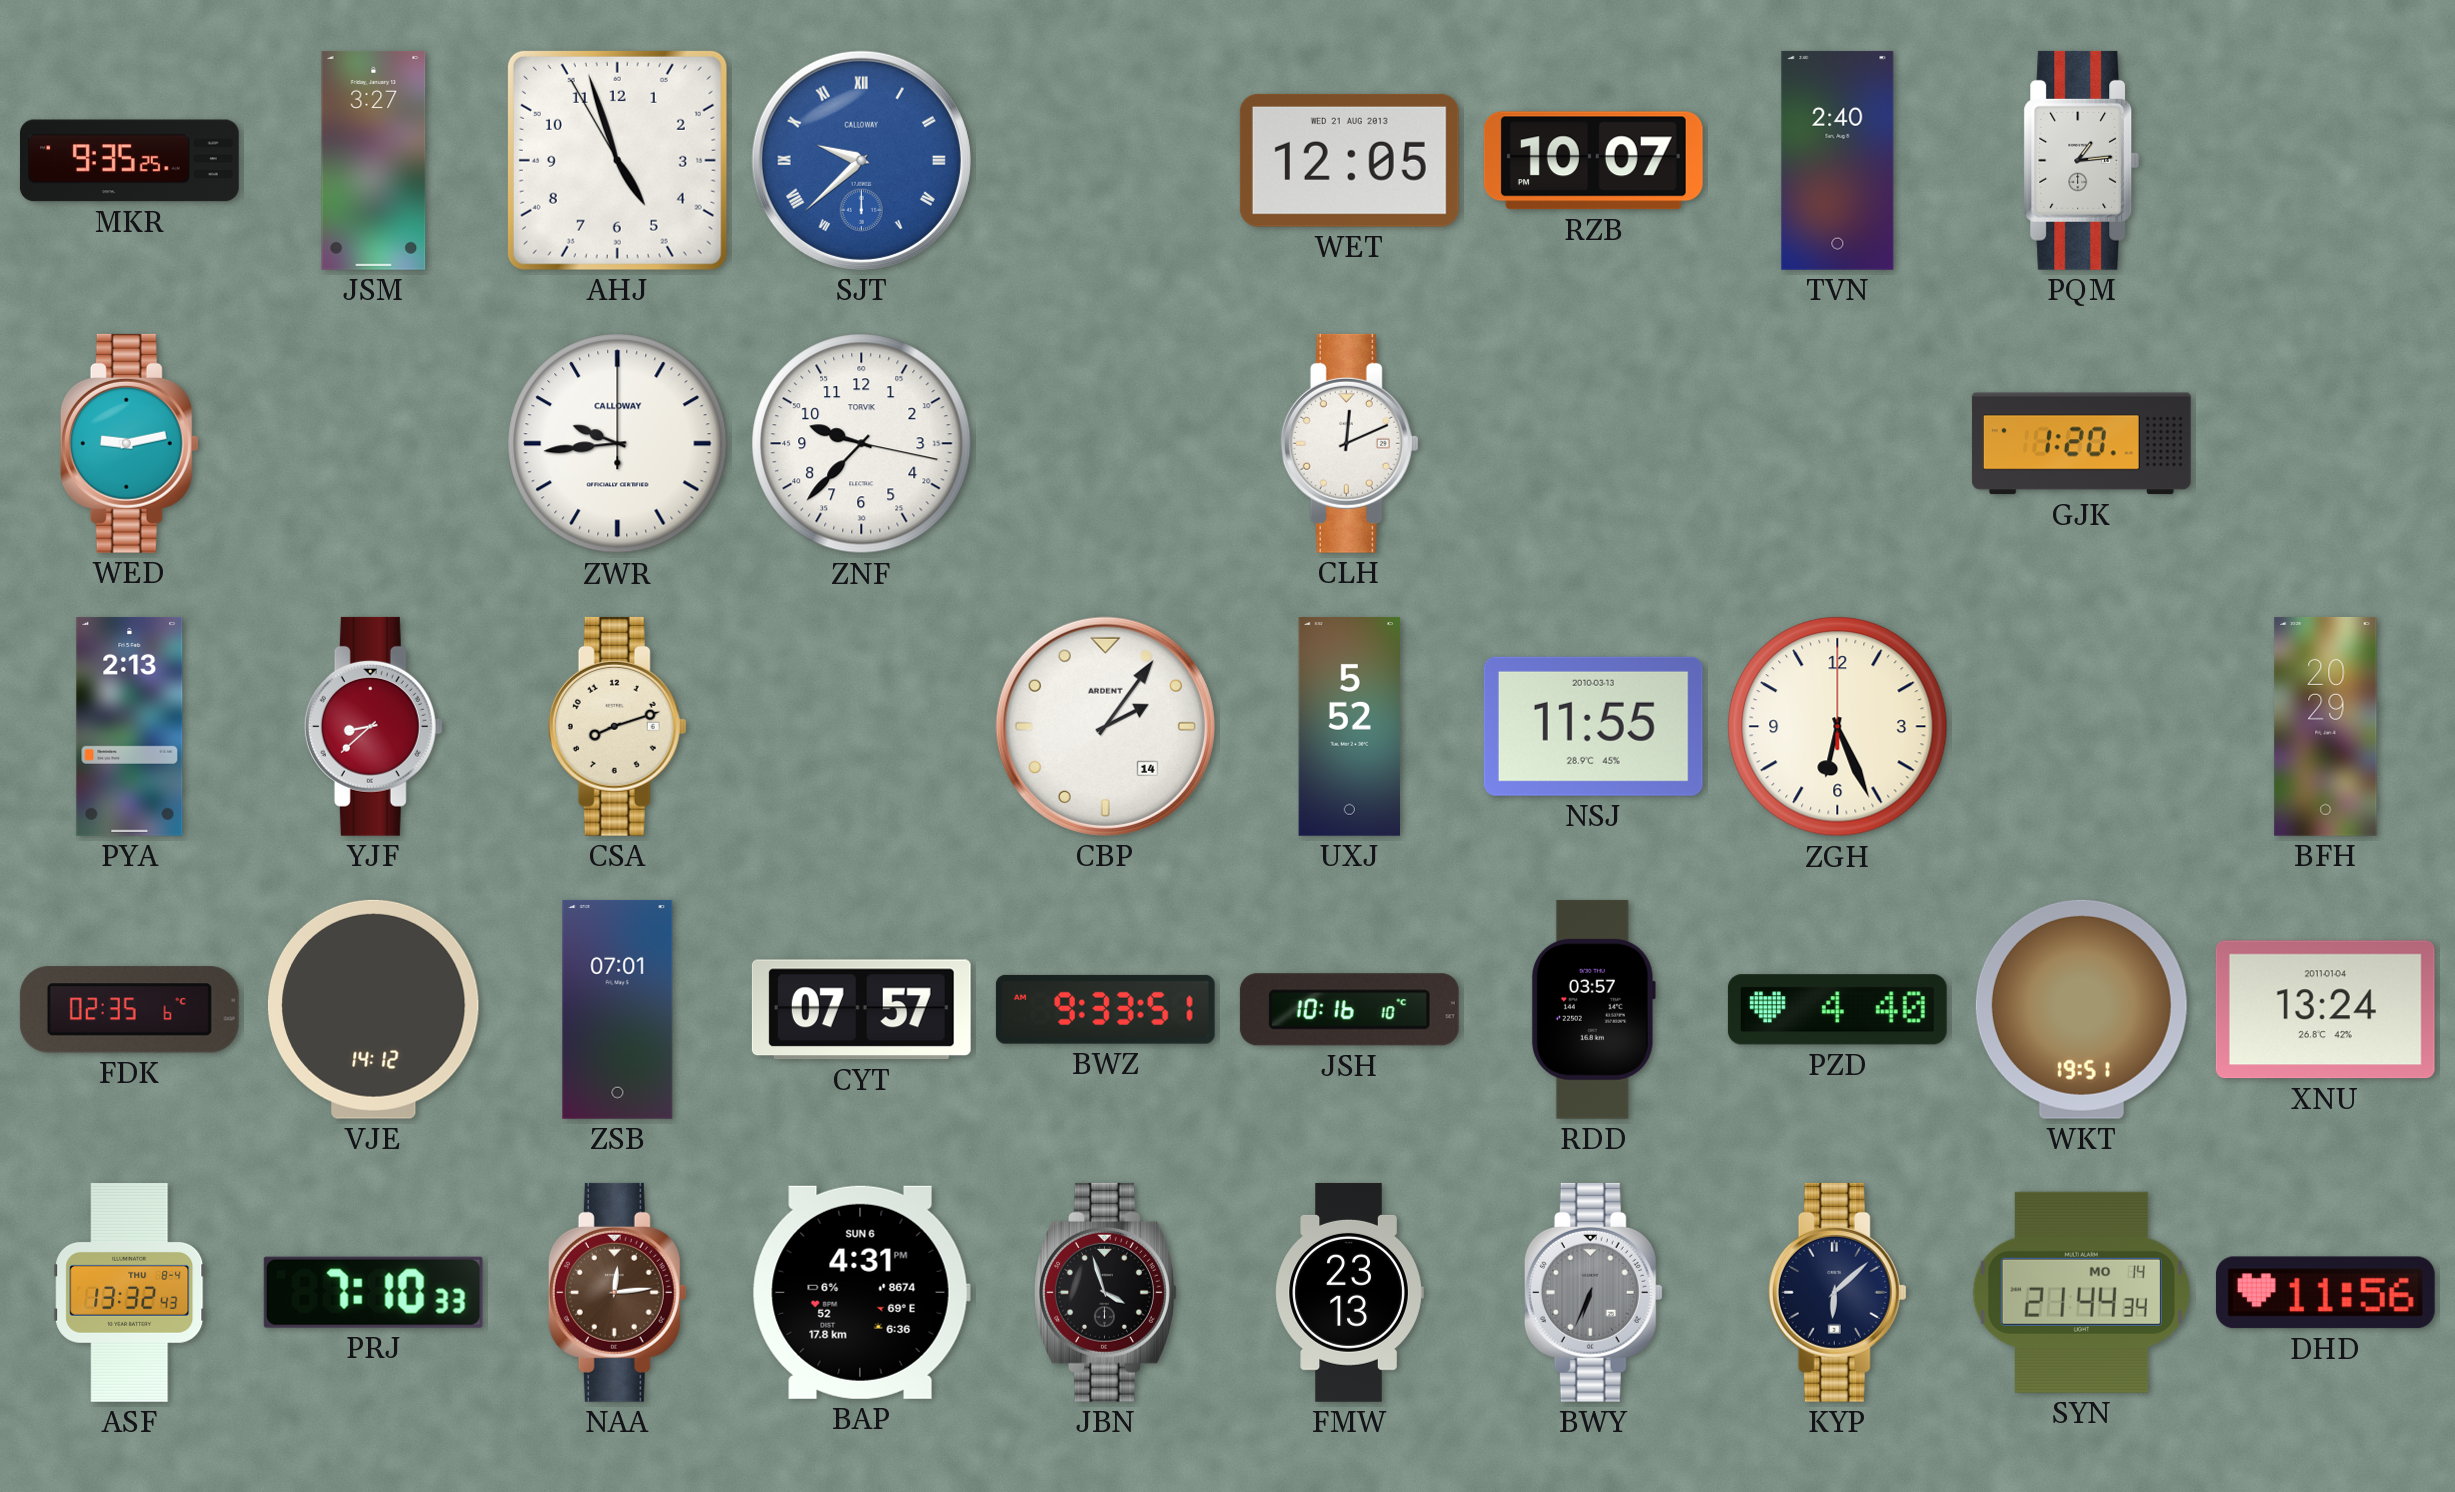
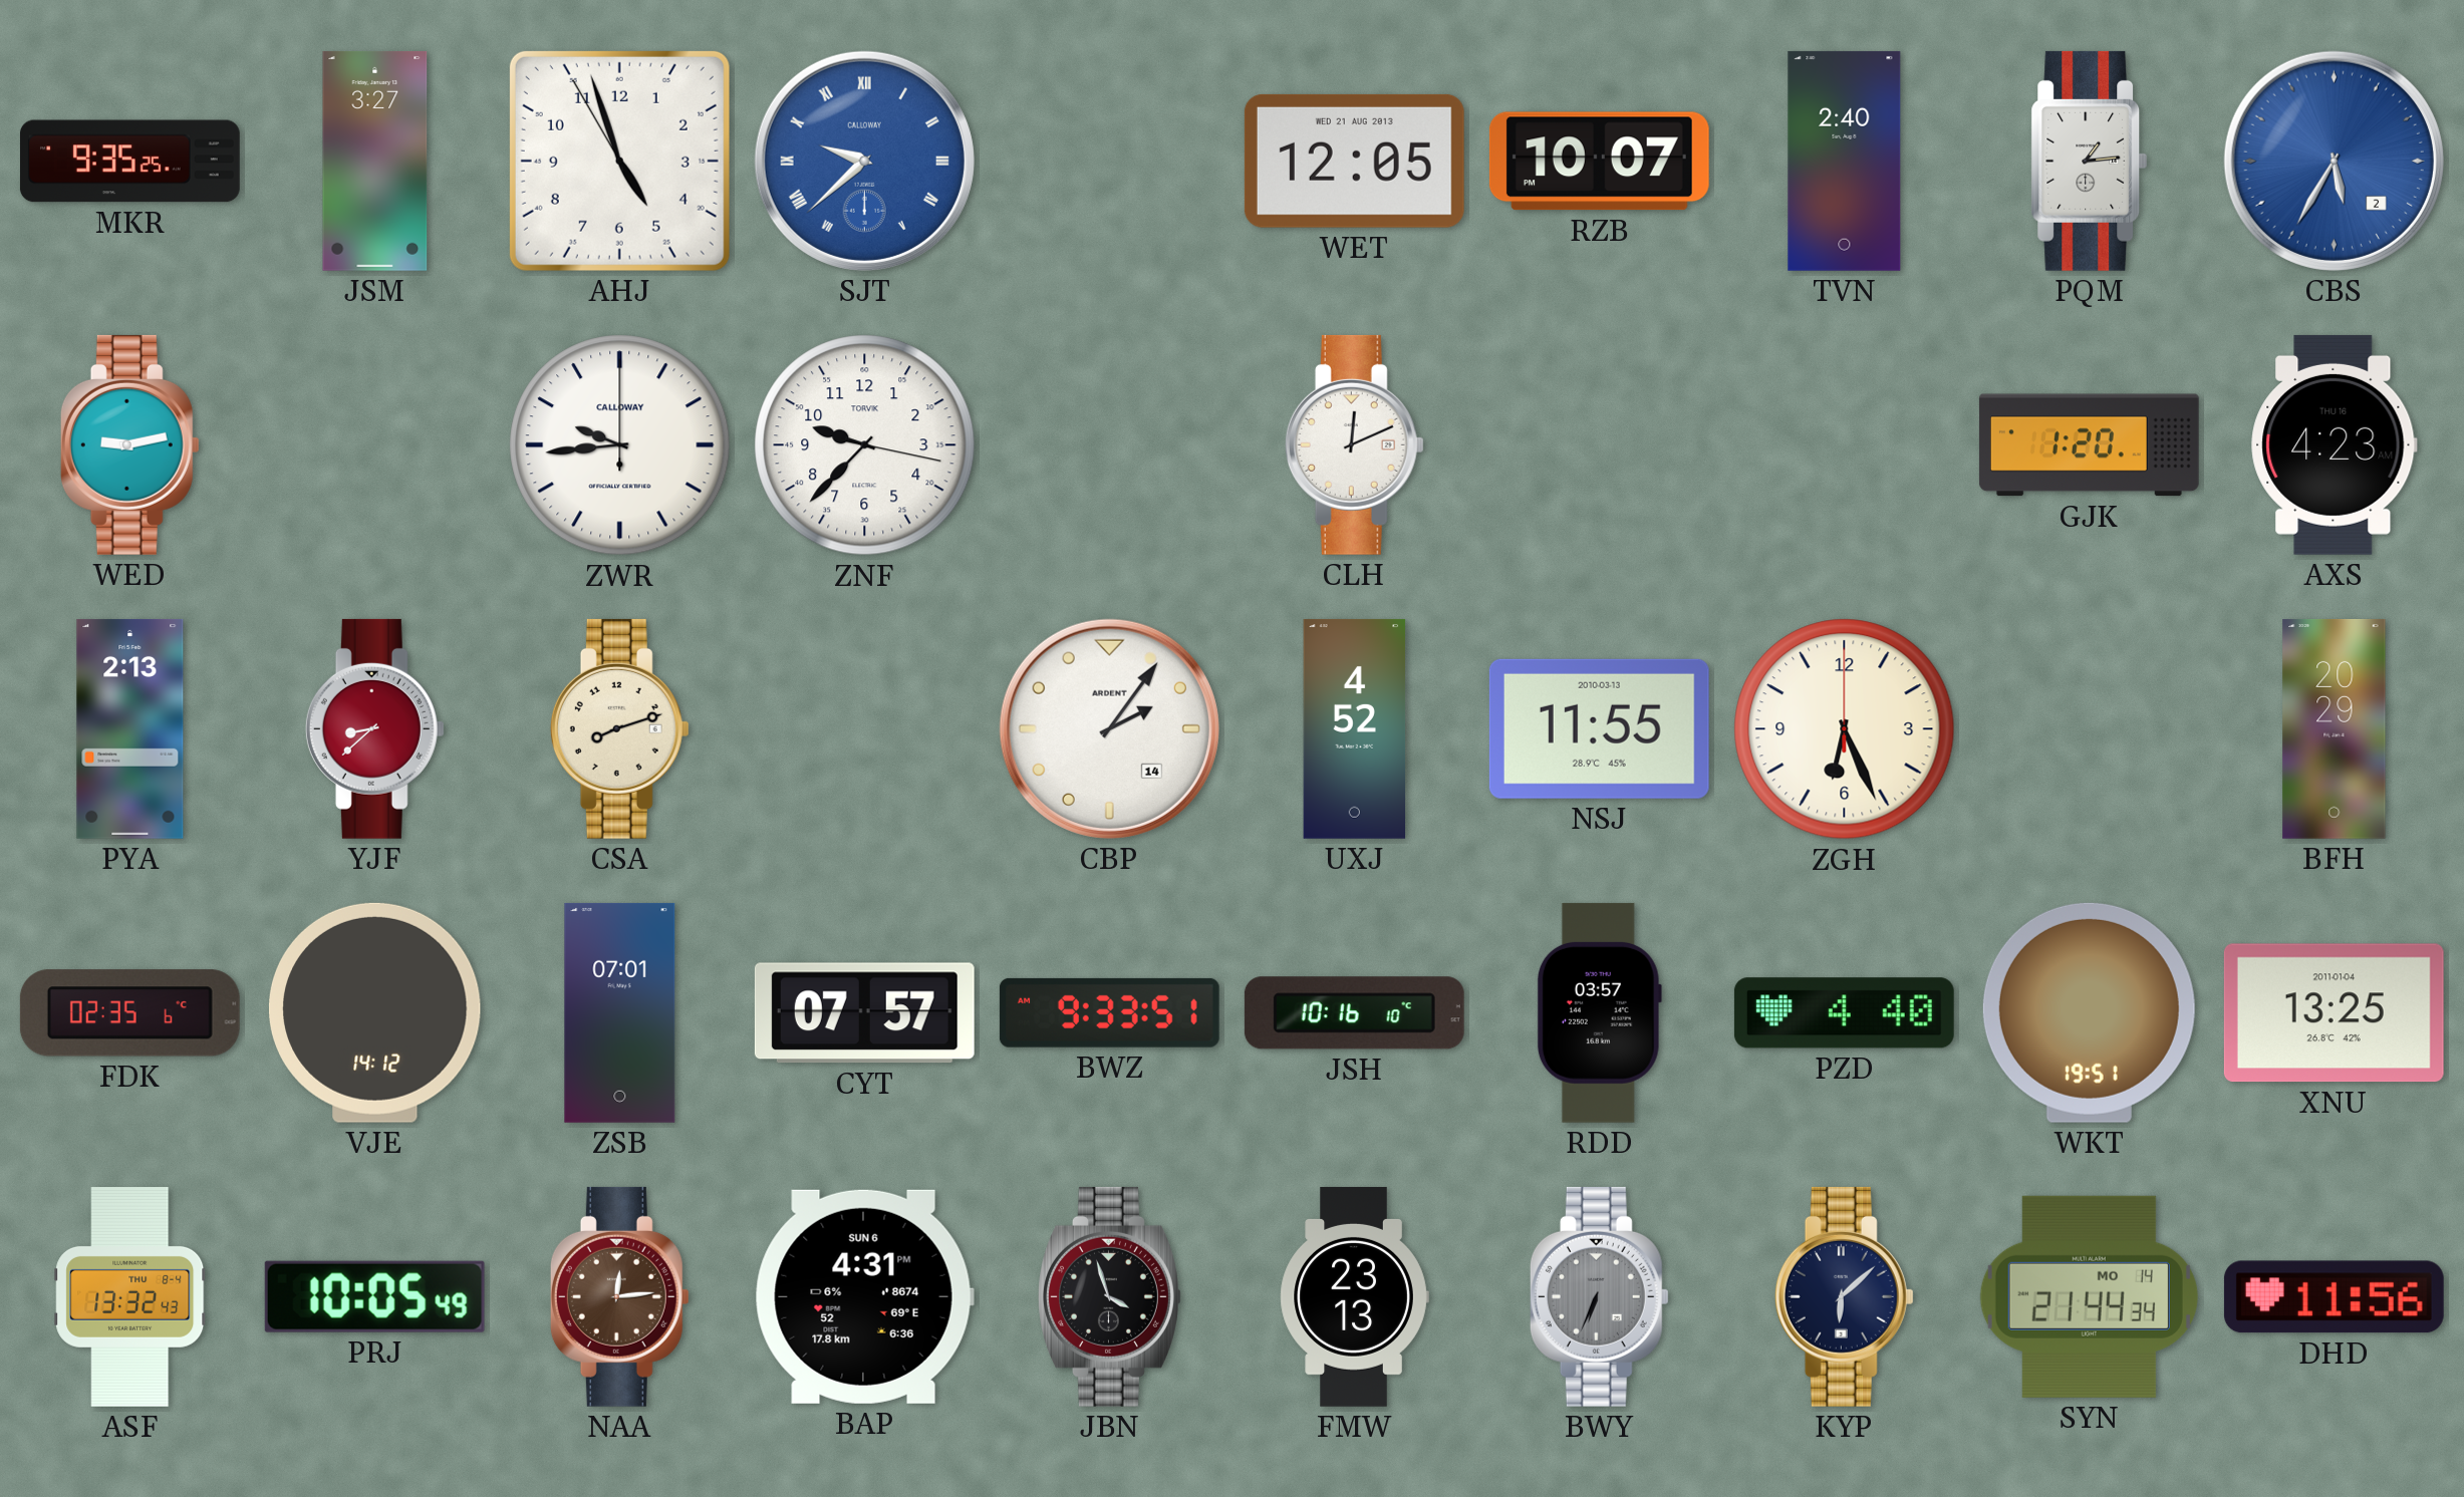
CBS: none -> 5:35 (2334, 161)
AXS: none -> 4:23 (2335, 444)
UXJ: 5:52 -> 4:52 (1355, 728)
XNU: 13:24 -> 13:25 (2334, 1013)
PRJ: 7:10 -> 10:05 (374, 1296)
